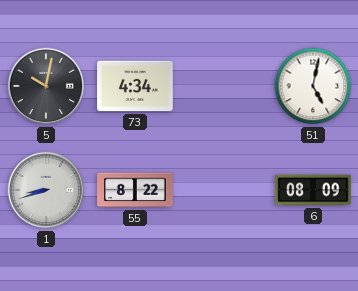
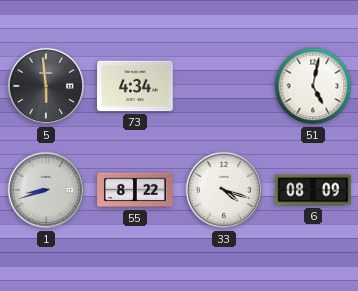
5: 10:02 -> 5:59 (46, 86)
33: none -> 4:18 (224, 190)
